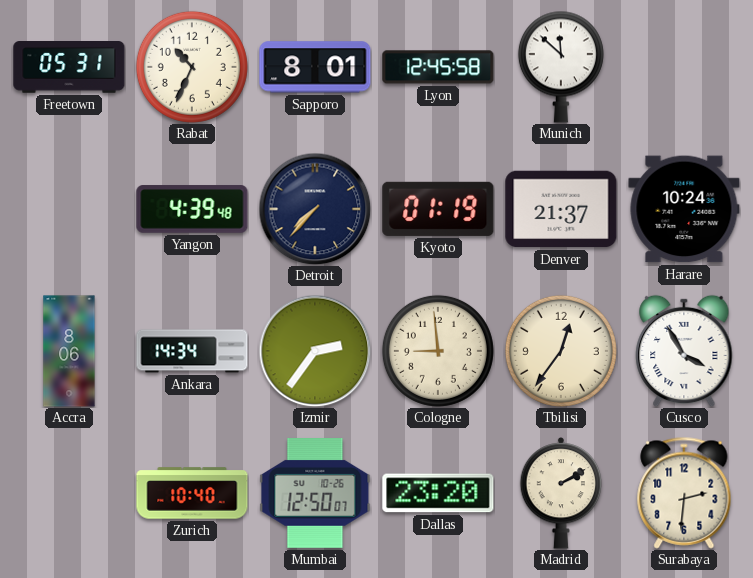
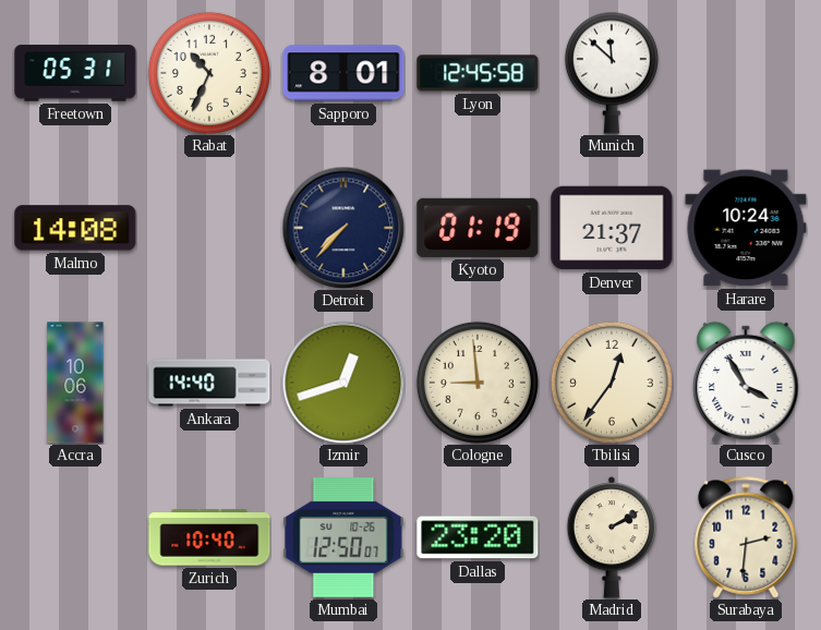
Malmo: none -> 14:08 (75, 228)
Yangon: 4:39 -> none (192, 209)
Accra: 8:06 -> 10:06 (75, 383)
Ankara: 14:34 -> 14:40 (209, 383)
Izmir: 2:36 -> 12:42 (343, 383)
